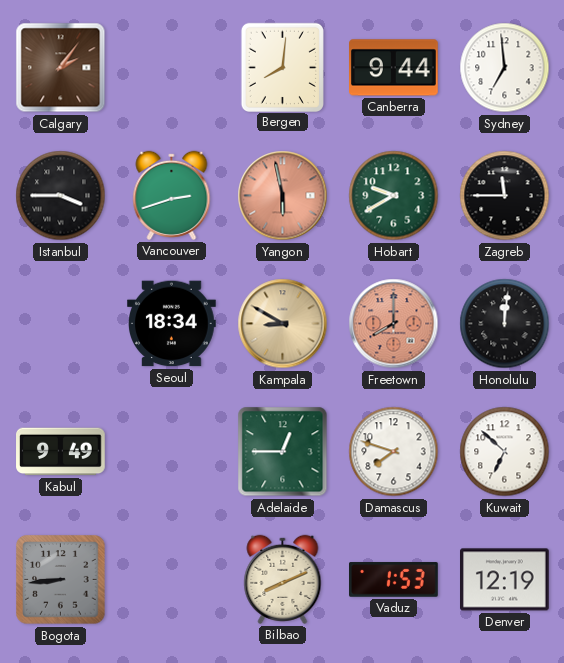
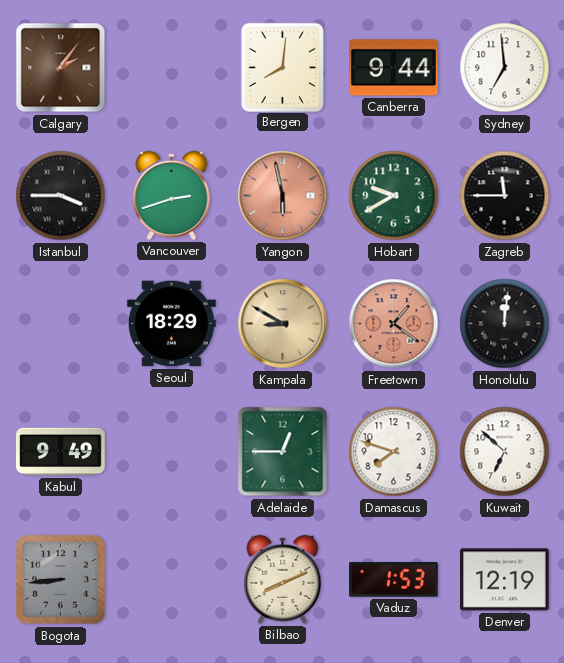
Seoul: 18:34 -> 18:29 (172, 324)
Freetown: 8:00 -> 1:21 (394, 324)
